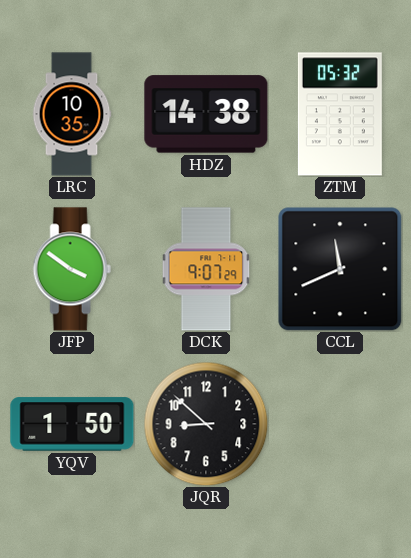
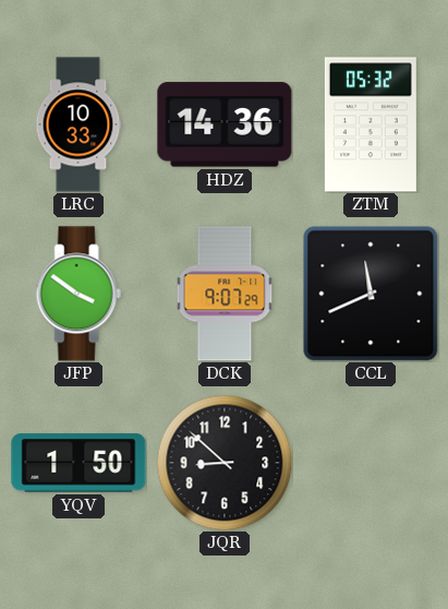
LRC: 10:35 -> 10:33 (78, 124)
HDZ: 14:38 -> 14:36 (225, 124)
